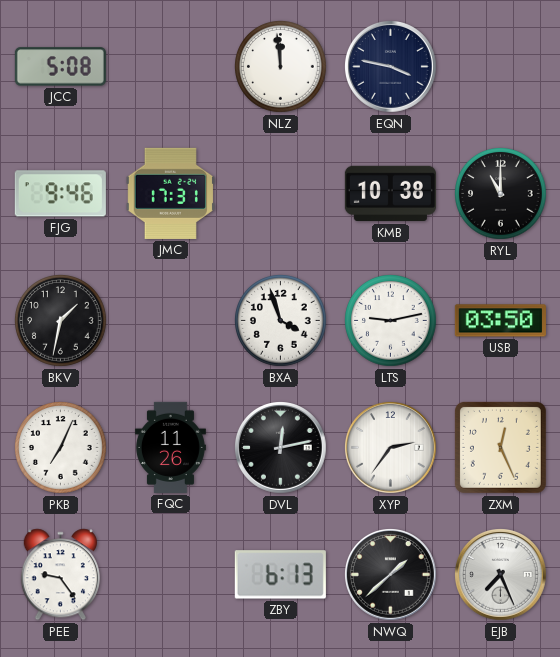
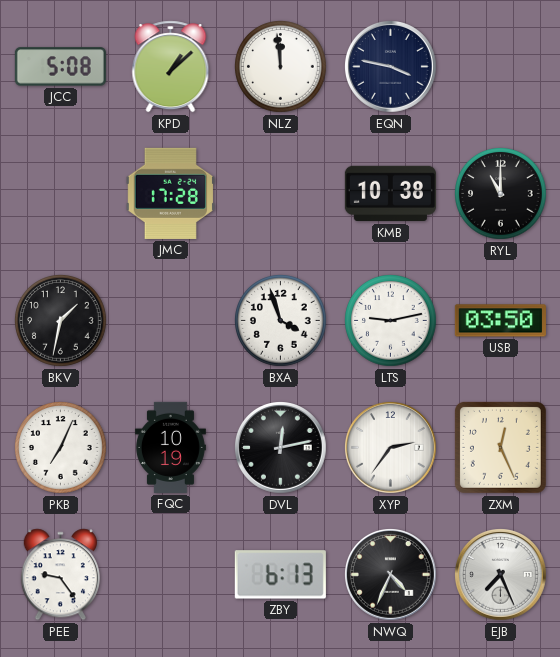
KPD: none -> 1:08 (171, 67)
FJG: 9:46 -> none (60, 194)
JMC: 17:31 -> 17:28 (170, 193)
FQC: 11:26 -> 10:19 (170, 447)
NWQ: 1:38 -> 4:34 (391, 575)
